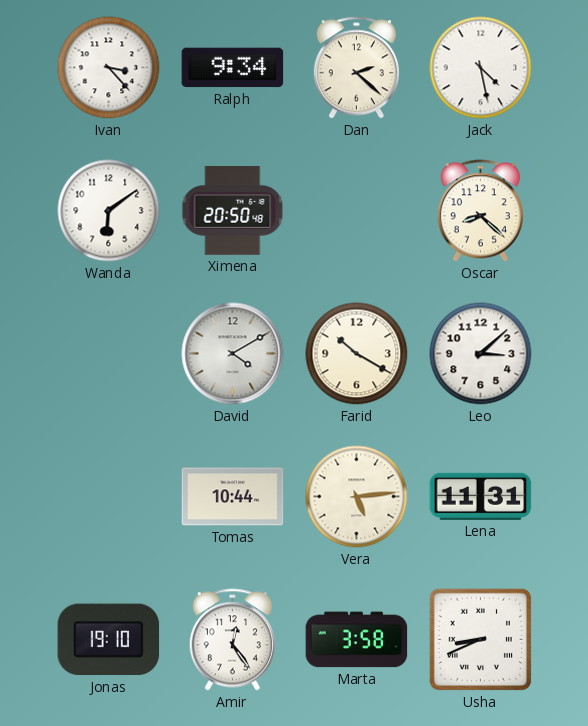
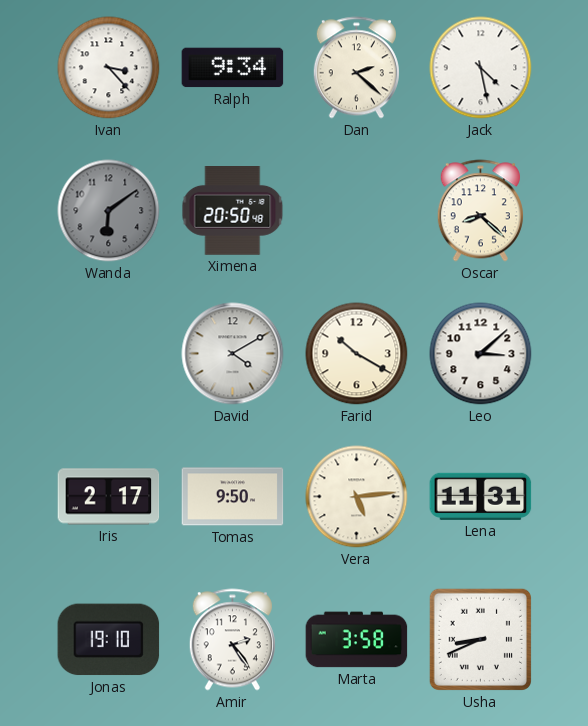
Wanda dial: white -> grey (109, 211)
Iris: none -> 2:17 (109, 497)
Tomas: 10:44 -> 9:50 (233, 497)
Amir: 12:24 -> 2:24 (232, 640)
